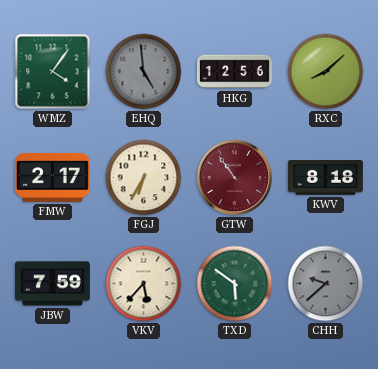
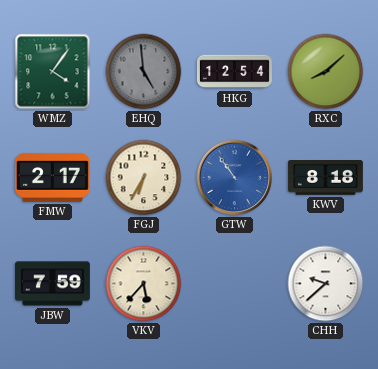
HKG: 12:56 -> 12:54 (234, 72)
GTW dial: burgundy -> blue (235, 178)
TXD: 5:51 -> none (235, 284)
CHH dial: grey -> white (326, 284)
